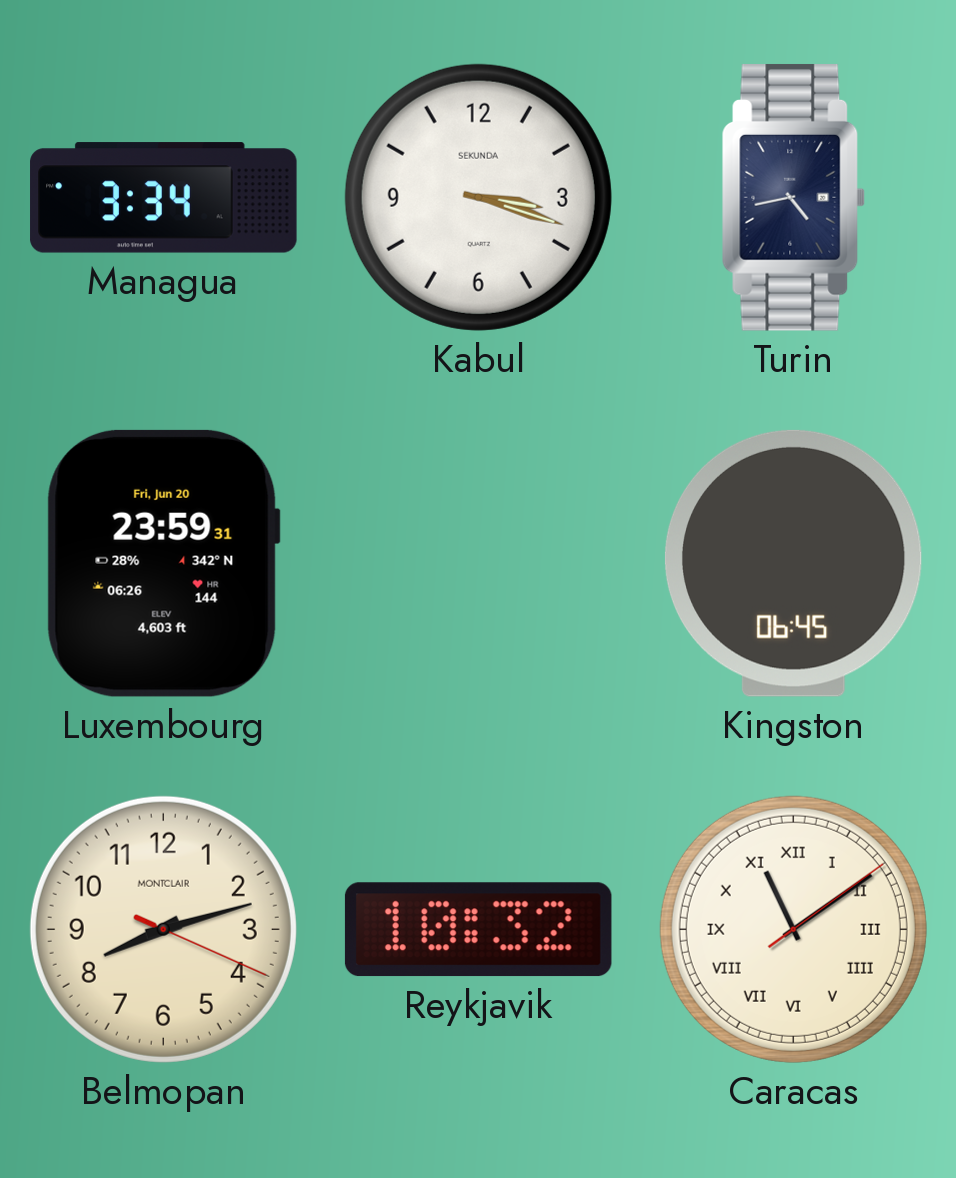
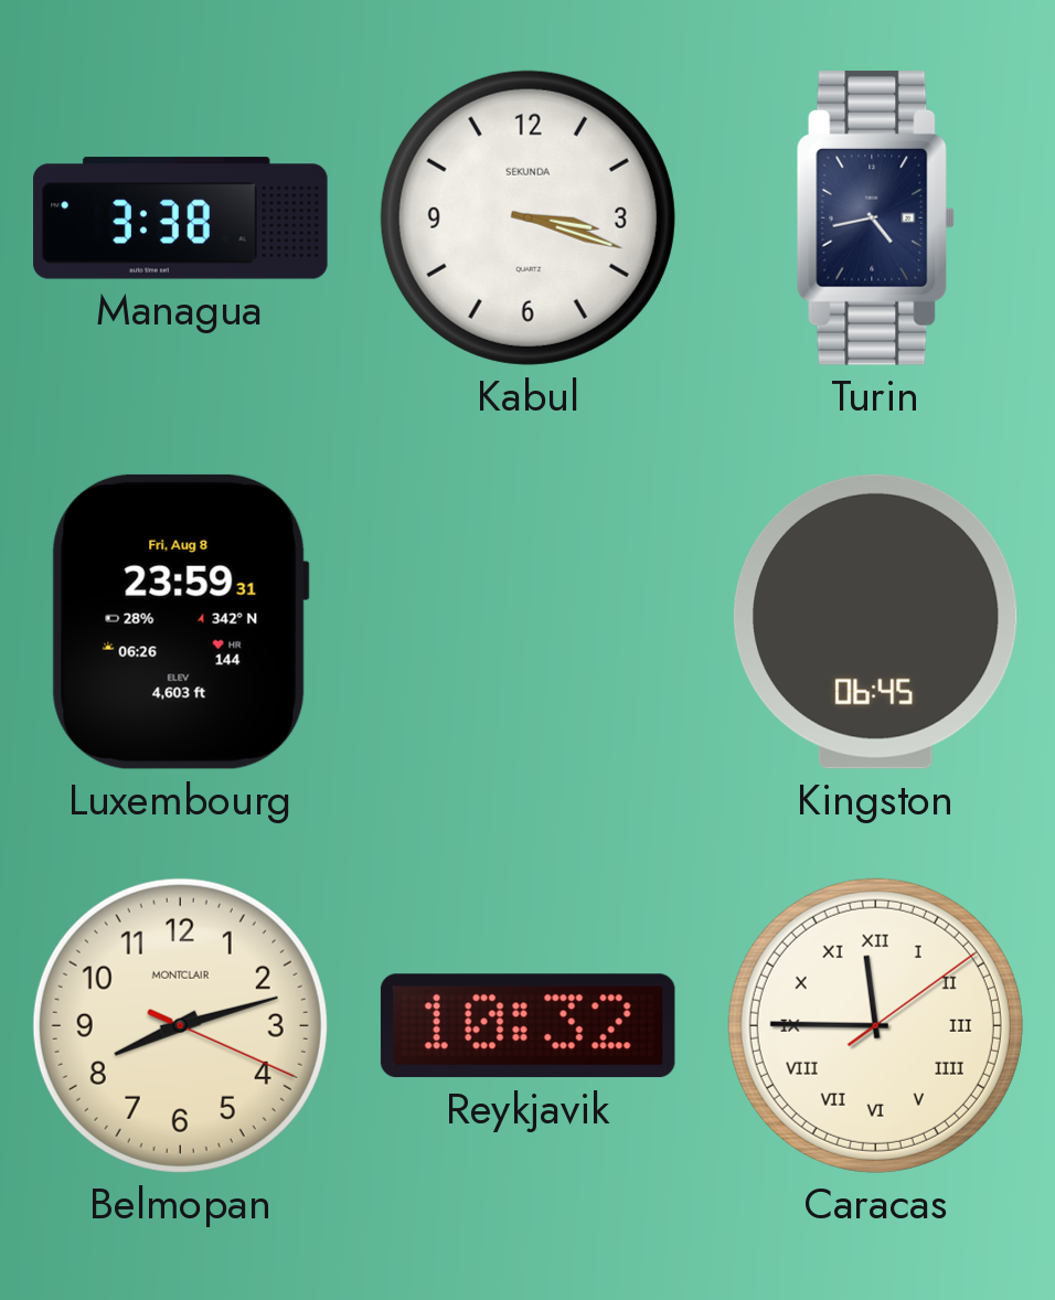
Managua: 3:34 -> 3:38 (181, 219)
Luxembourg date: Fri, Jun 20 -> Fri, Aug 8 (180, 621)
Caracas: 11:09 -> 11:45 (875, 1025)
